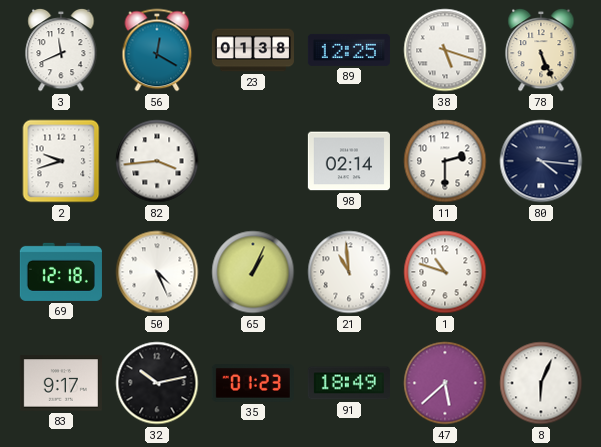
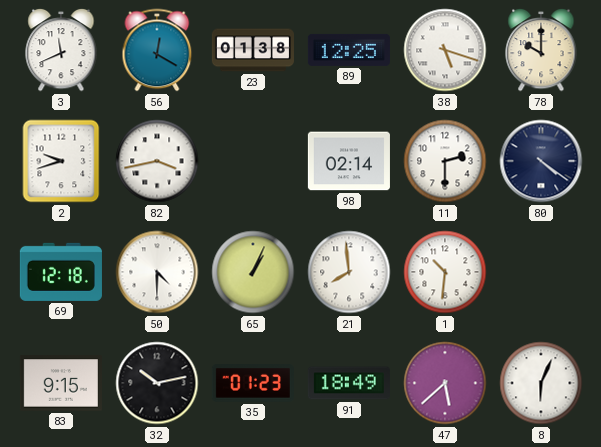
78: 5:26 -> 10:00 (541, 50)
82: 3:44 -> 3:43 (157, 161)
80: 4:16 -> 4:21 (541, 161)
50: 4:26 -> 4:30 (157, 272)
21: 10:59 -> 7:59 (349, 272)
1: 10:48 -> 10:31 (445, 272)
83: 9:17 -> 9:15 (61, 383)
